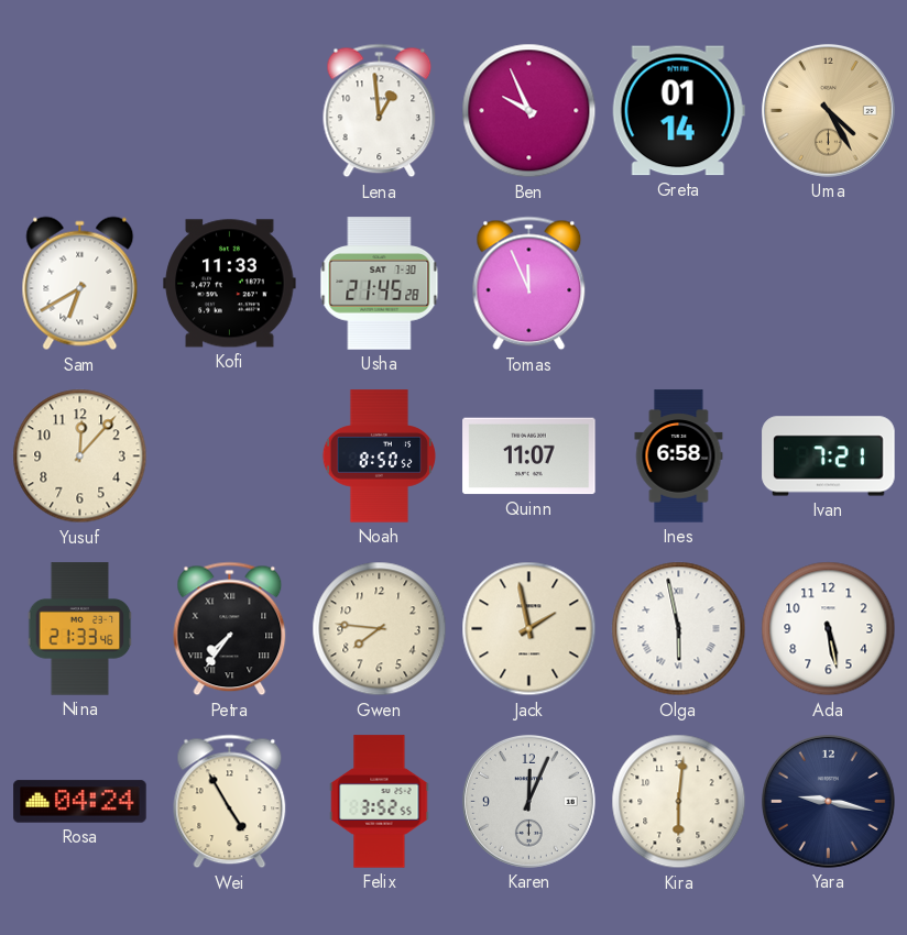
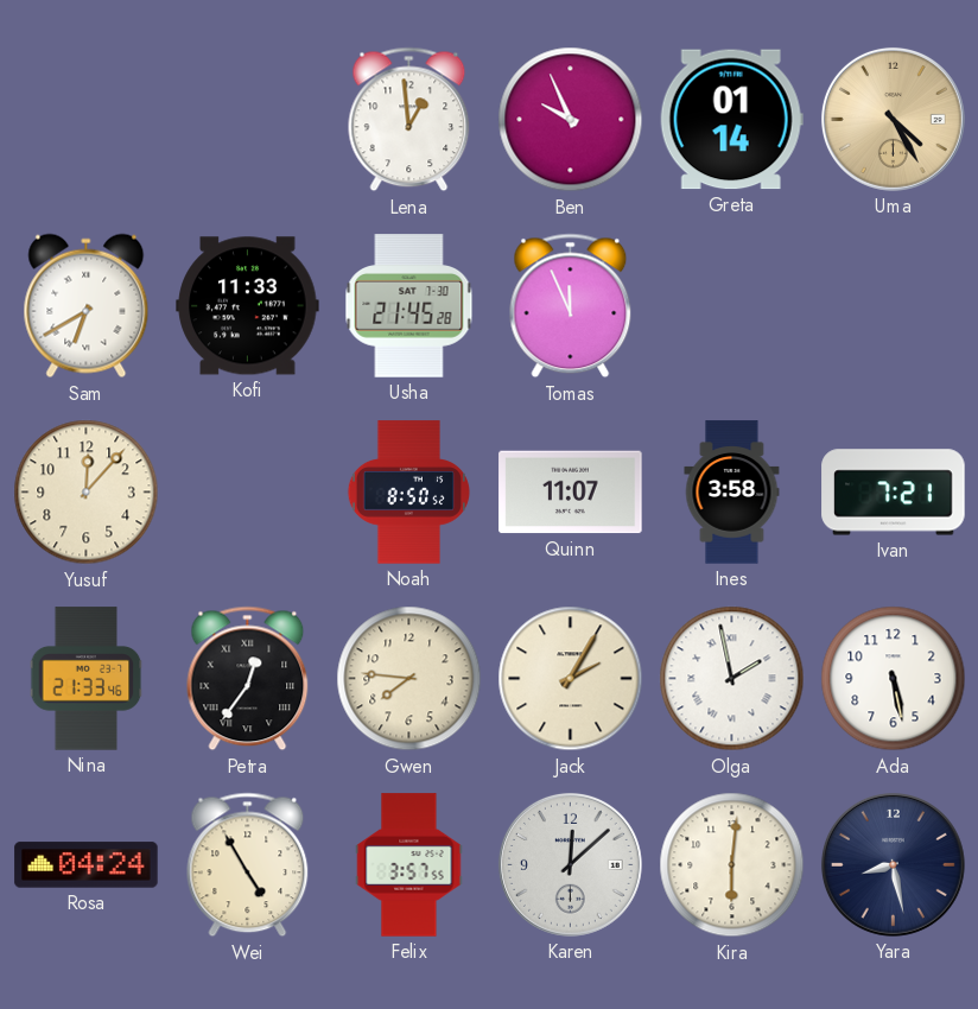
Ines: 6:58 -> 3:58 (732, 493)
Petra: 7:36 -> 12:36 (248, 679)
Jack: 1:58 -> 2:05 (571, 679)
Olga: 5:58 -> 1:58 (732, 679)
Felix: 3:52 -> 3:57 (409, 865)
Karen: 12:04 -> 12:08 (570, 864)
Yara: 9:17 -> 8:28 (893, 864)
